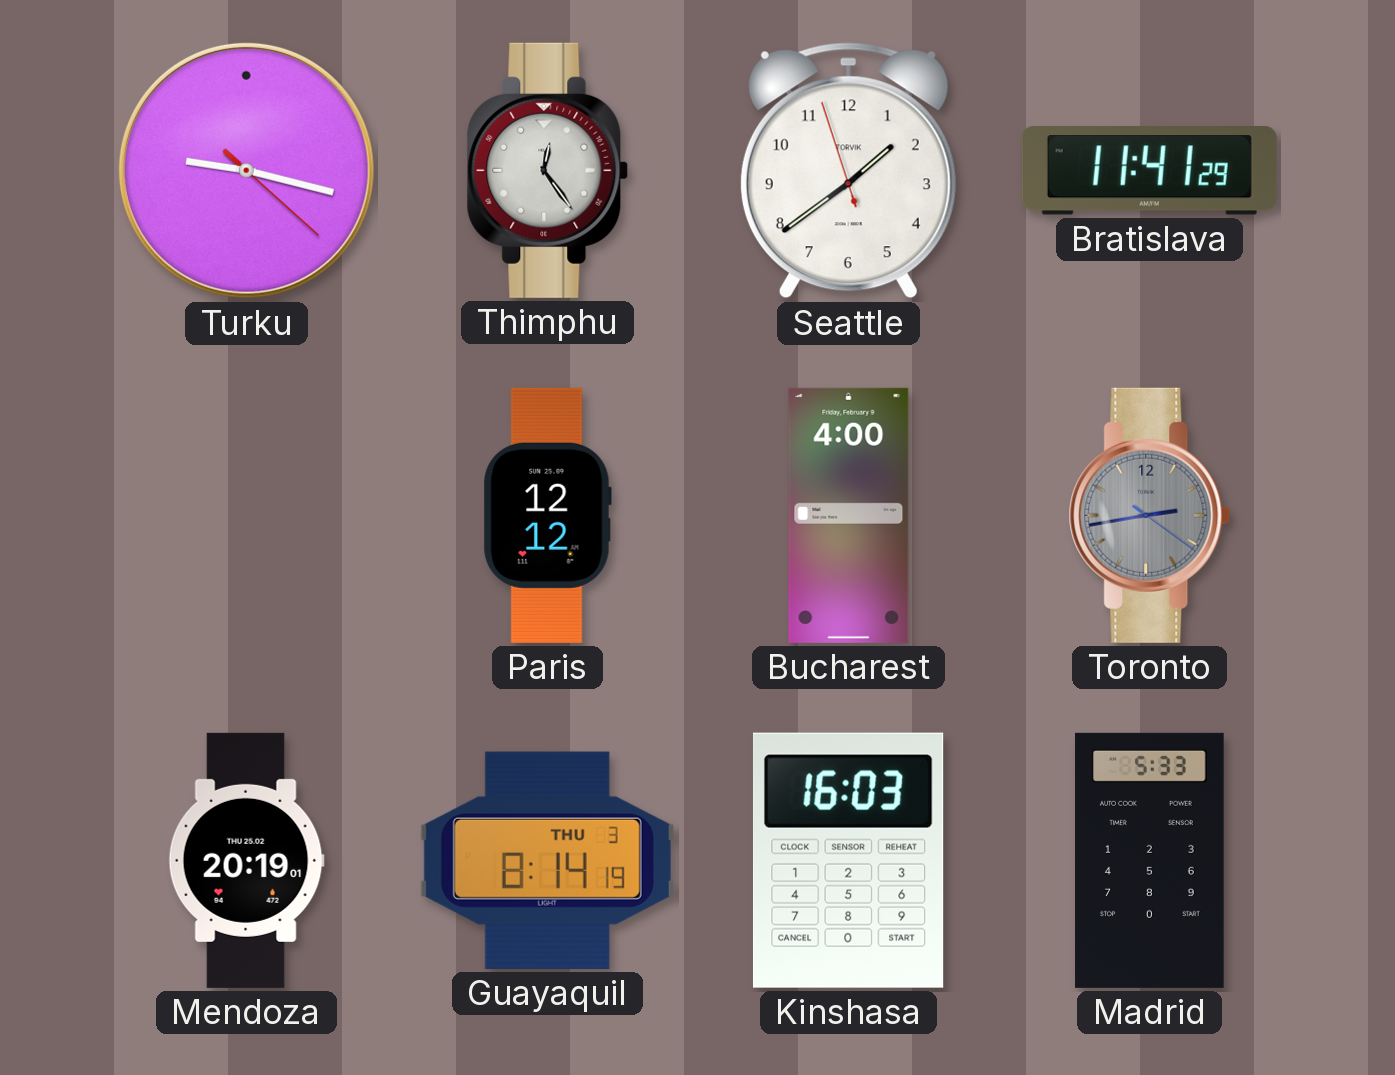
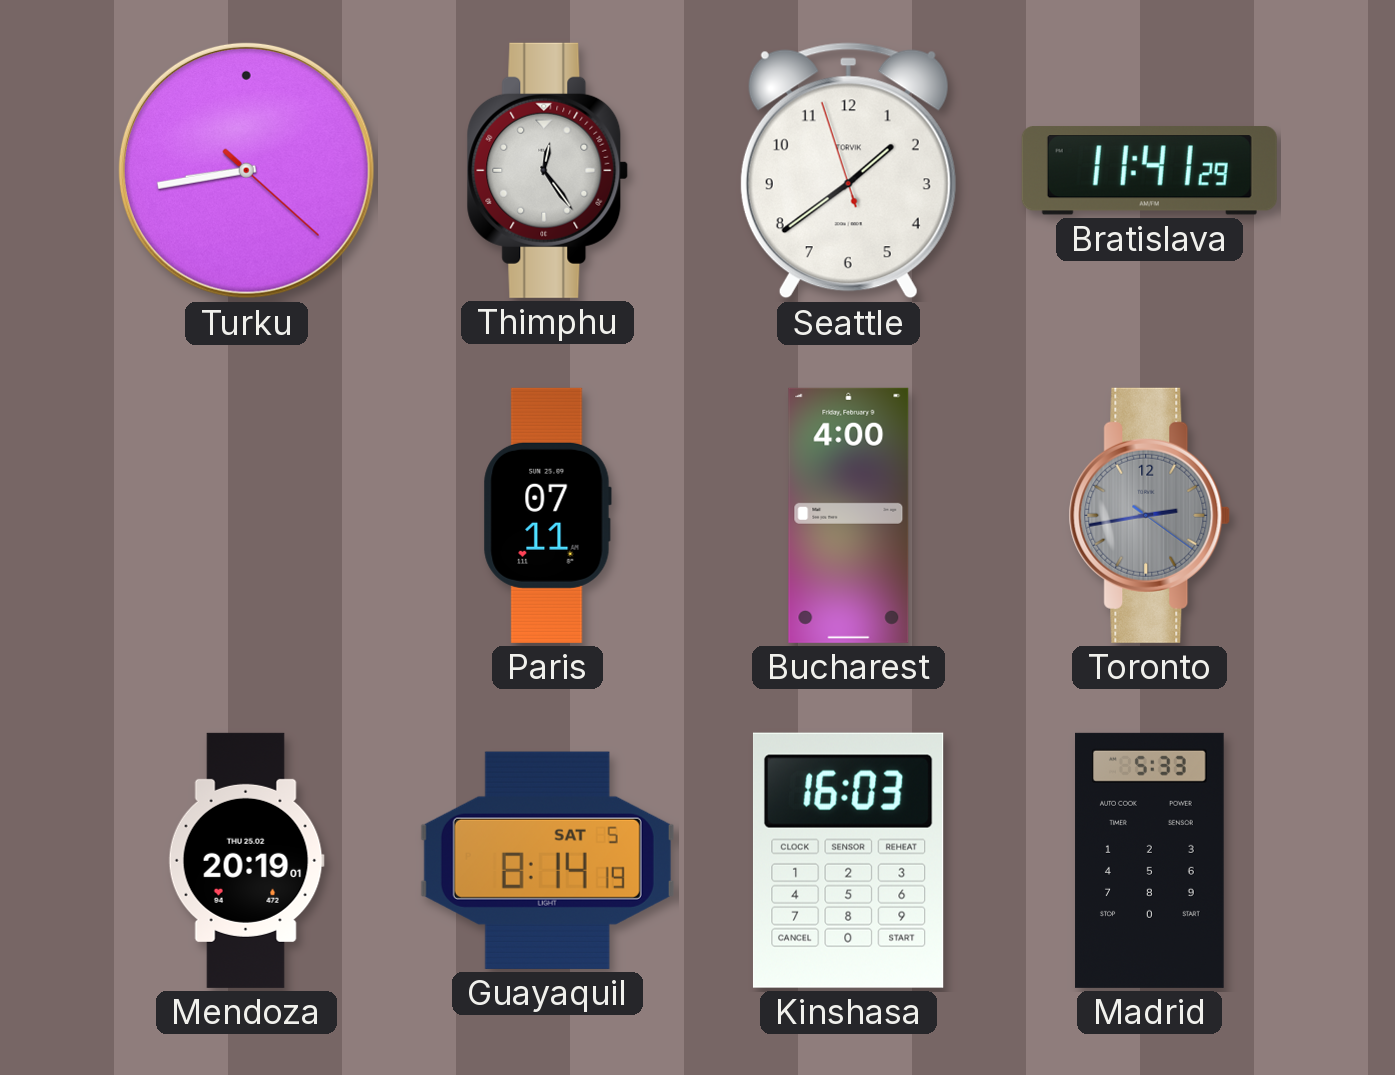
Turku: 9:17 -> 8:43 (246, 170)
Paris: 12:12 -> 07:11 (547, 515)
Guayaquil date: THU 3 -> SAT 5 (547, 860)
